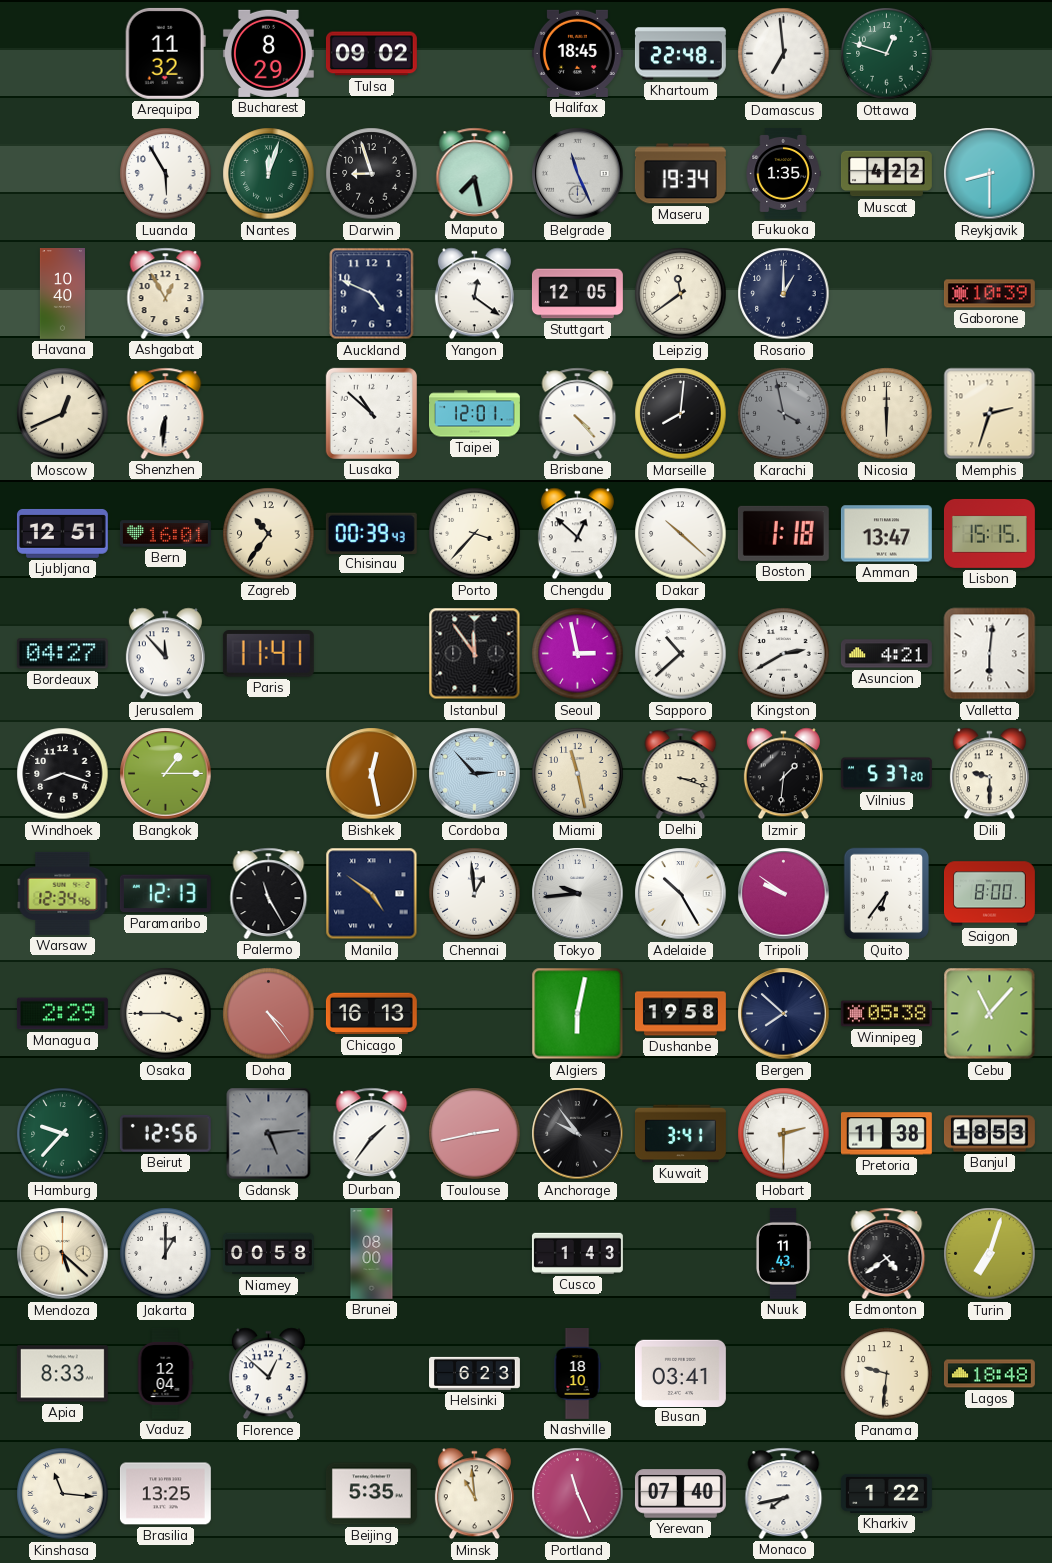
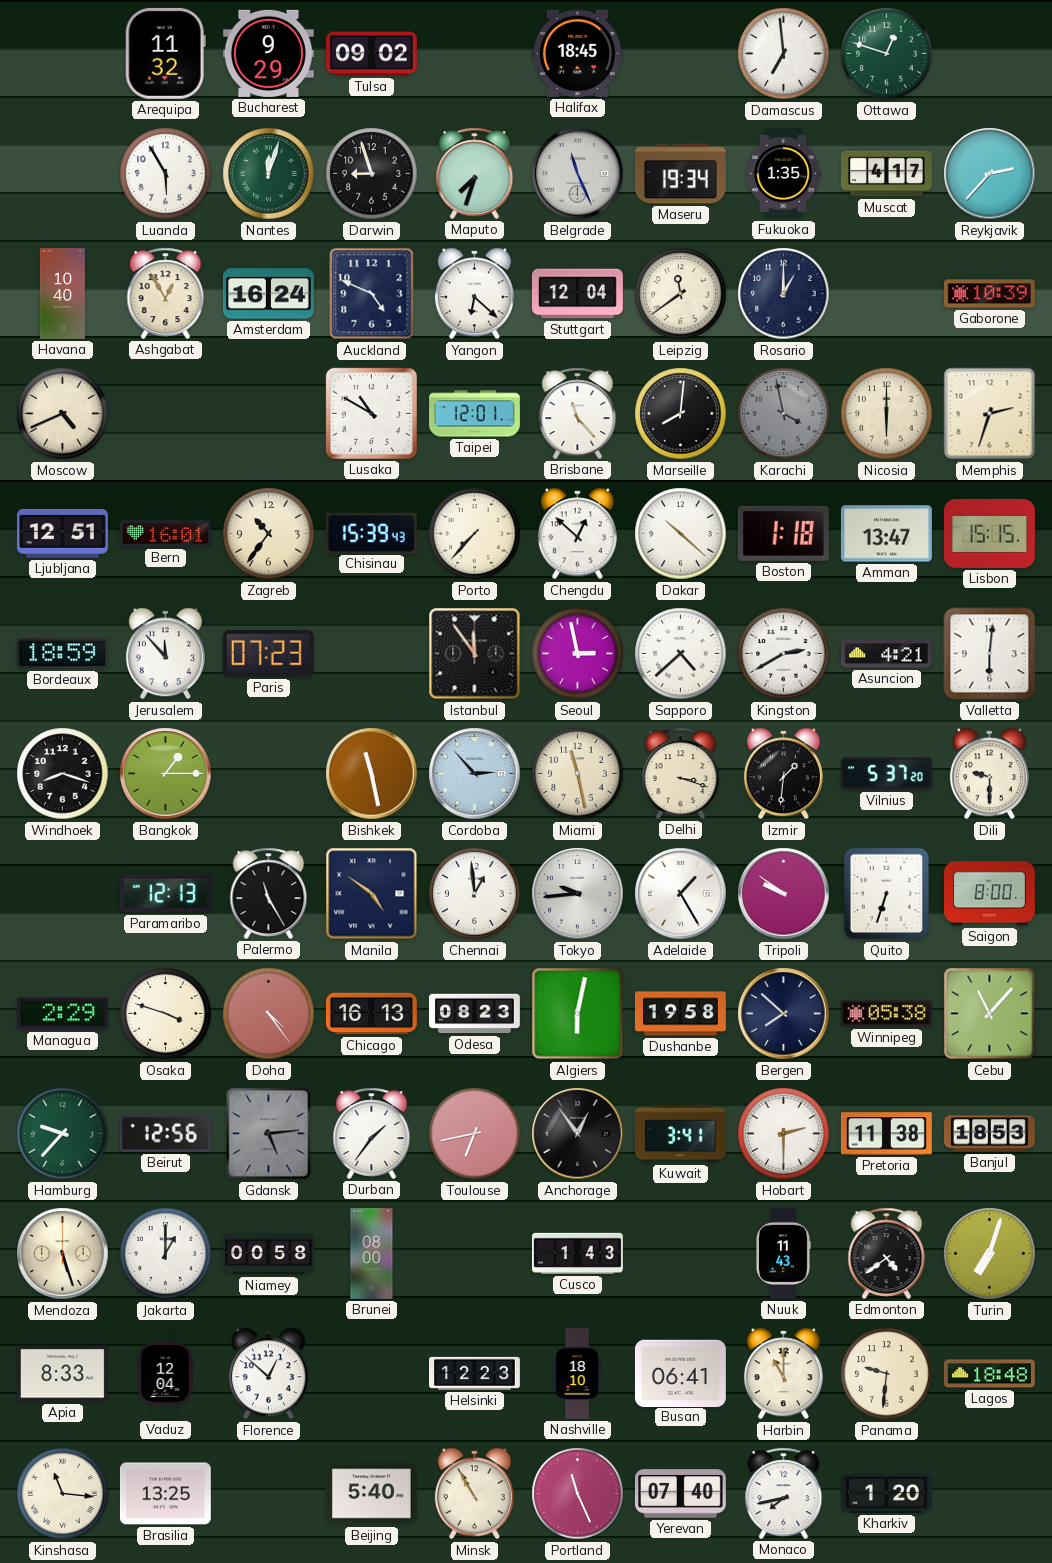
Bucharest: 8:29 -> 9:29 (268, 53)
Khartoum: 22:48 -> none (680, 54)
Maputo: 7:28 -> 7:33 (475, 173)
Muscat: 4:22 -> 4:17 (886, 174)
Reykjavik: 8:30 -> 2:37 (990, 174)
Amsterdam: none -> 16:24 (268, 294)
Yangon: 12:21 -> 6:22 (474, 294)
Stuttgart: 12:05 -> 12:04 (577, 294)
Moscow: 12:41 -> 4:41 (63, 414)
Shenzhen: 6:31 -> none (166, 413)
Lusaka: 10:52 -> 10:50 (371, 413)
Brisbane: 4:23 -> 11:23 (578, 413)
Chisinau: 00:39 -> 15:39 (371, 533)
Porto: 3:37 -> 7:37 (475, 534)
Bordeaux: 04:27 -> 18:59 (62, 654)
Paris: 11:41 -> 07:23 (268, 654)
Sapporo: 10:38 -> 4:38 (681, 654)
Bishkek: 12:28 -> 11:28 (372, 774)
Warsaw: 12:34 -> none (63, 893)
Adelaide: 10:25 -> 1:25 (681, 894)
Quito: 6:36 -> 6:33 (886, 894)
Osaka: 3:45 -> 3:48 (166, 1014)
Odesa: none -> 08:23 (475, 1014)
Toulouse: 2:43 -> 6:43 (475, 1134)
Anchorage: 9:54 -> 12:54 (578, 1134)
Mendoza: 5:22 -> 5:27 (63, 1254)
Helsinki: 6:23 -> 12:23 (475, 1373)
Busan: 03:41 -> 06:41 (680, 1373)
Harbin: none -> 11:00 (783, 1374)
Beijing: 5:35 -> 5:40 (371, 1494)
Minsk: 10:59 -> 10:55 (474, 1494)
Kharkiv: 1:22 -> 1:20 (886, 1493)
